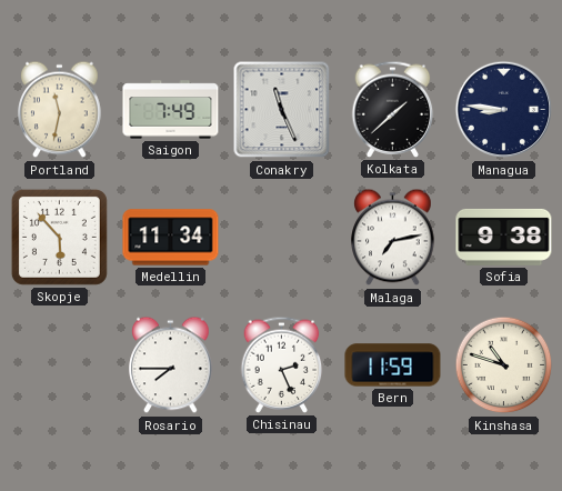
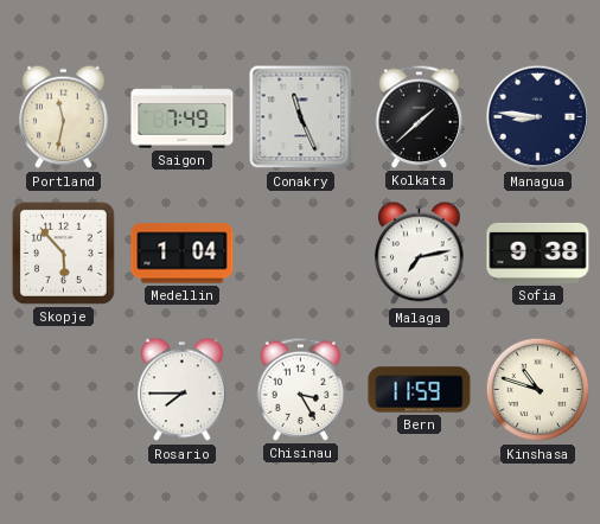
Medellin: 11:34 -> 1:04 (183, 254)
Chisinau: 2:26 -> 3:25 (301, 389)
